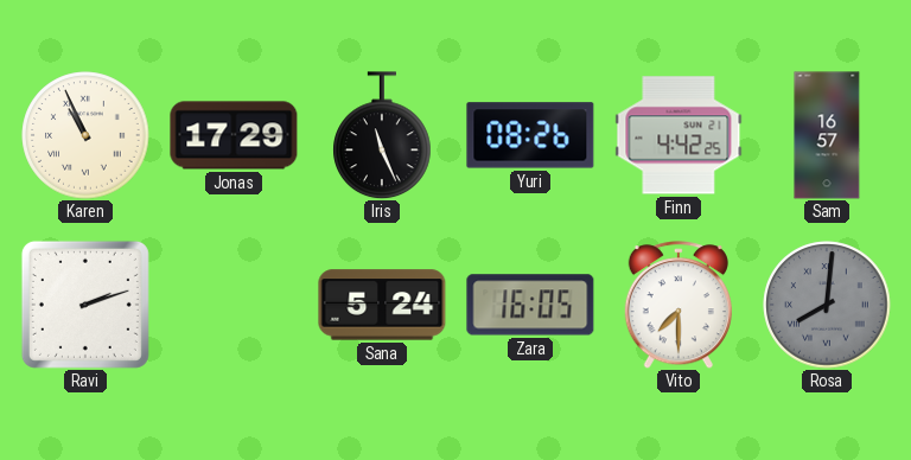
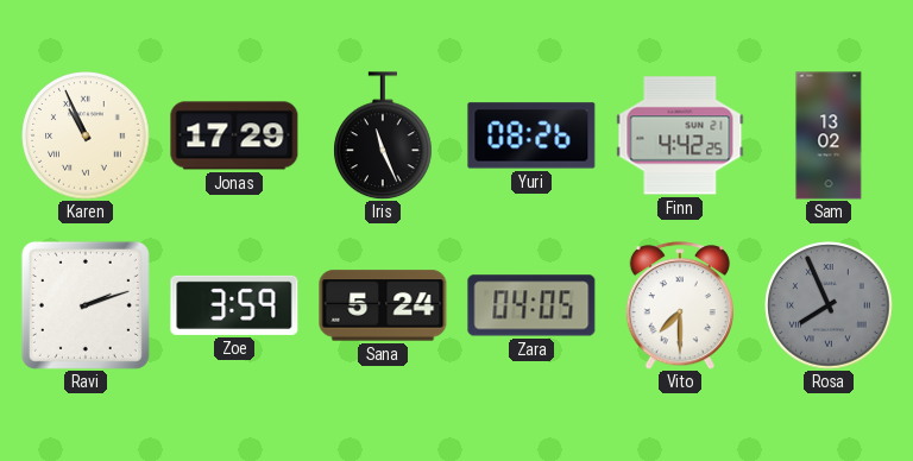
Sam: 16:57 -> 13:02 (829, 135)
Zoe: none -> 3:59 (234, 305)
Zara: 16:05 -> 04:05 (531, 305)
Rosa: 8:01 -> 7:56 (829, 305)
